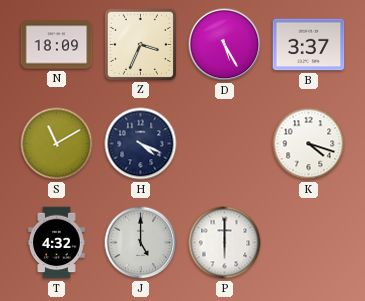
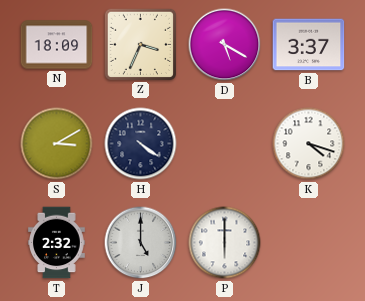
D: 5:25 -> 5:20 (225, 45)
S: 11:10 -> 3:10 (57, 144)
H: 4:19 -> 4:21 (141, 144)
T: 4:32 -> 2:32 (57, 243)
